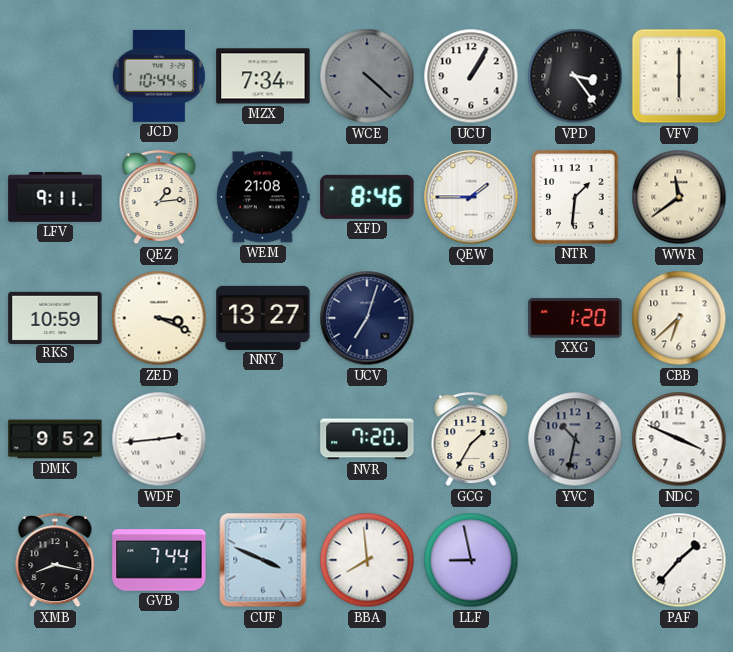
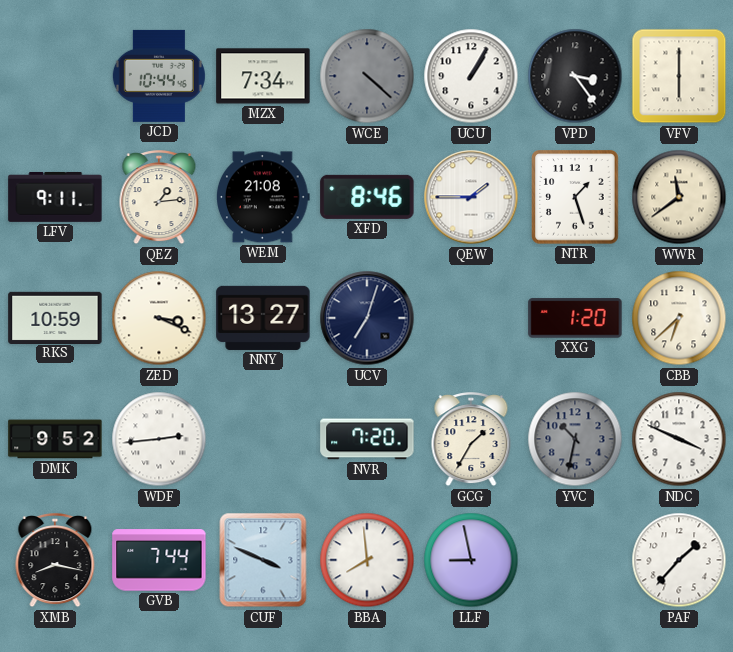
NTR: 1:31 -> 1:27 (575, 197)
